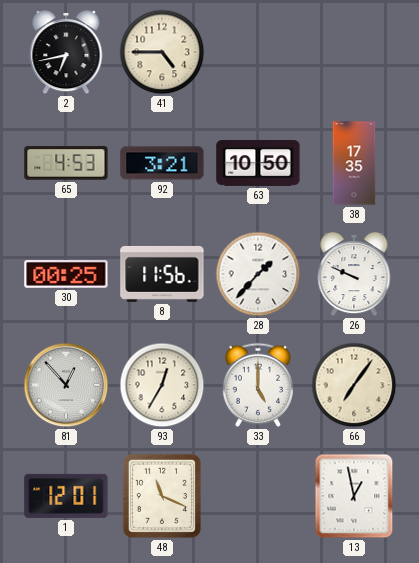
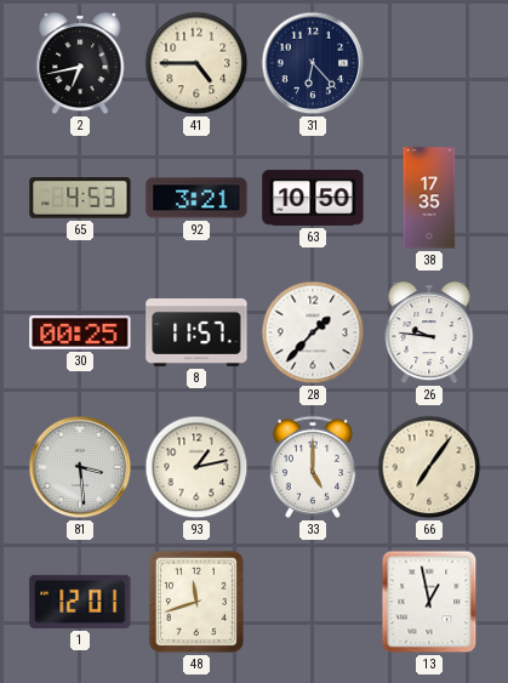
31: none -> 6:23 (313, 63)
8: 11:56 -> 11:57 (196, 332)
26: 9:49 -> 9:46 (429, 334)
81: 12:53 -> 3:29 (80, 467)
93: 12:35 -> 1:13 (196, 467)
48: 11:19 -> 11:42 (196, 602)
